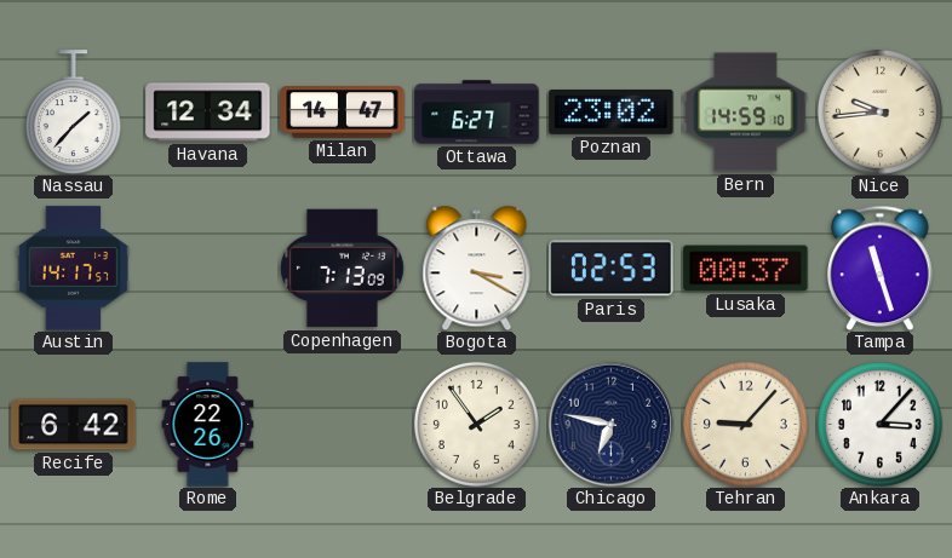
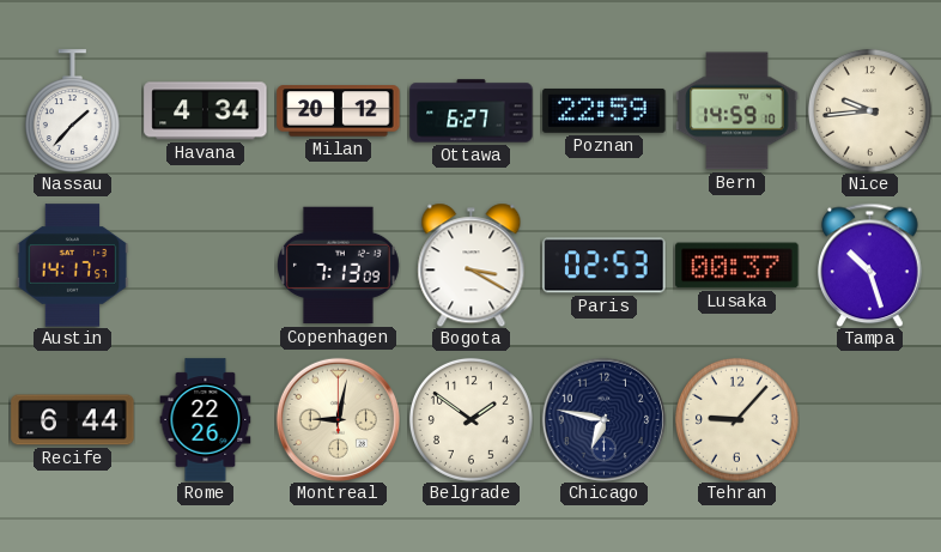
Havana: 12:34 -> 4:34 (206, 111)
Milan: 14:47 -> 20:12 (339, 111)
Poznan: 23:02 -> 22:59 (605, 110)
Tampa: 11:27 -> 10:27 (870, 265)
Recife: 6:42 -> 6:44 (73, 420)
Montreal: none -> 9:02 (338, 419)
Belgrade: 1:54 -> 1:51 (470, 419)
Ankara: 3:07 -> none (879, 424)
